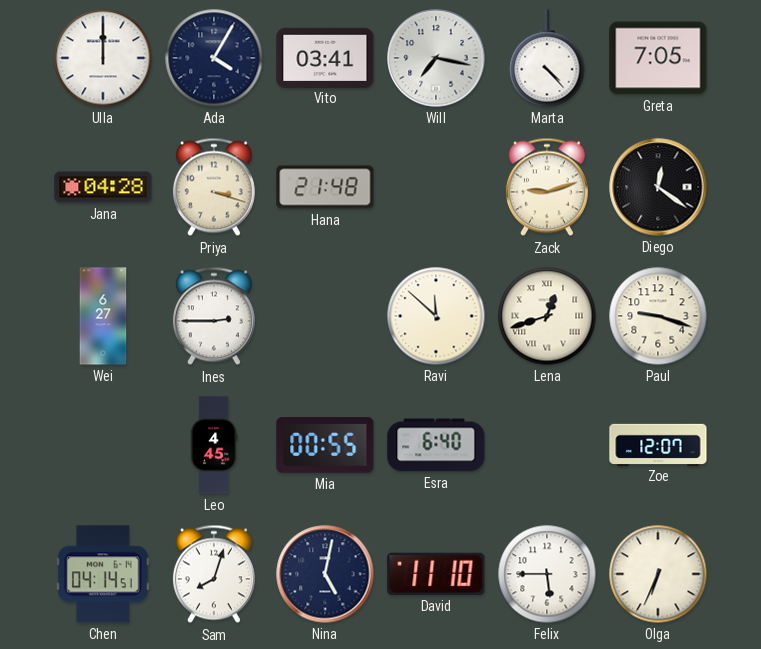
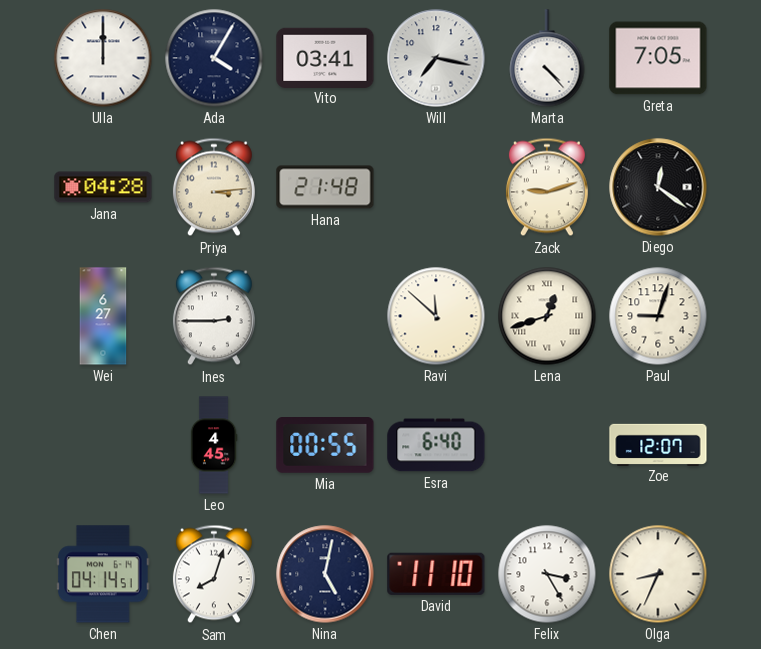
Priya: 3:18 -> 3:14 (214, 187)
Paul: 9:18 -> 9:03 (658, 316)
Felix: 5:45 -> 3:25 (547, 574)
Olga: 6:34 -> 8:34 (658, 574)
